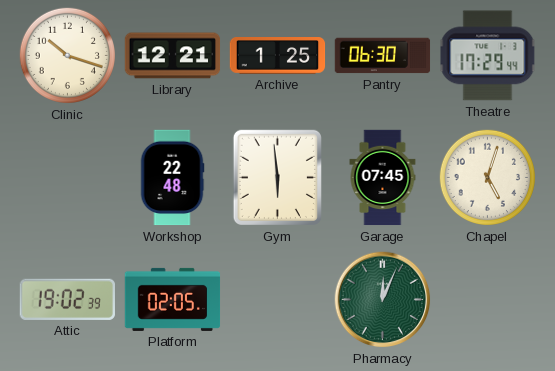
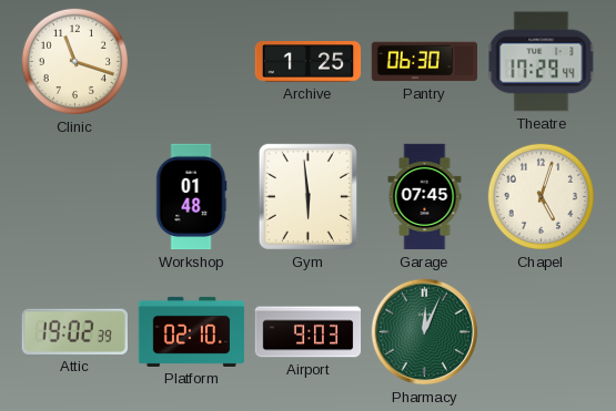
Clinic: 10:18 -> 11:18 (74, 61)
Library: 12:21 -> none (173, 56)
Workshop: 22:48 -> 01:48 (191, 197)
Platform: 02:05 -> 02:10 (192, 331)
Airport: none -> 9:03 (309, 332)
